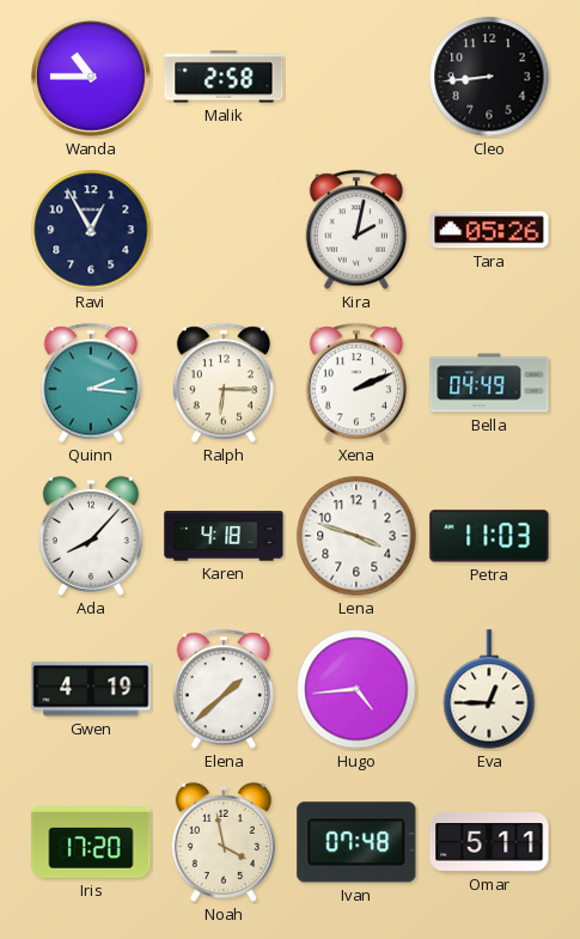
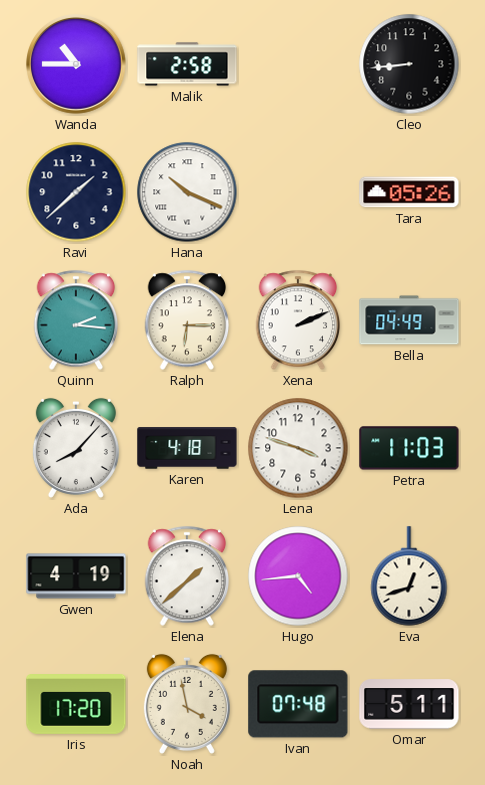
Ravi: 12:55 -> 1:38 (76, 192)
Hana: none -> 10:19 (187, 192)
Kira: 2:02 -> none (356, 230)
Eva: 12:45 -> 12:42 (409, 576)
